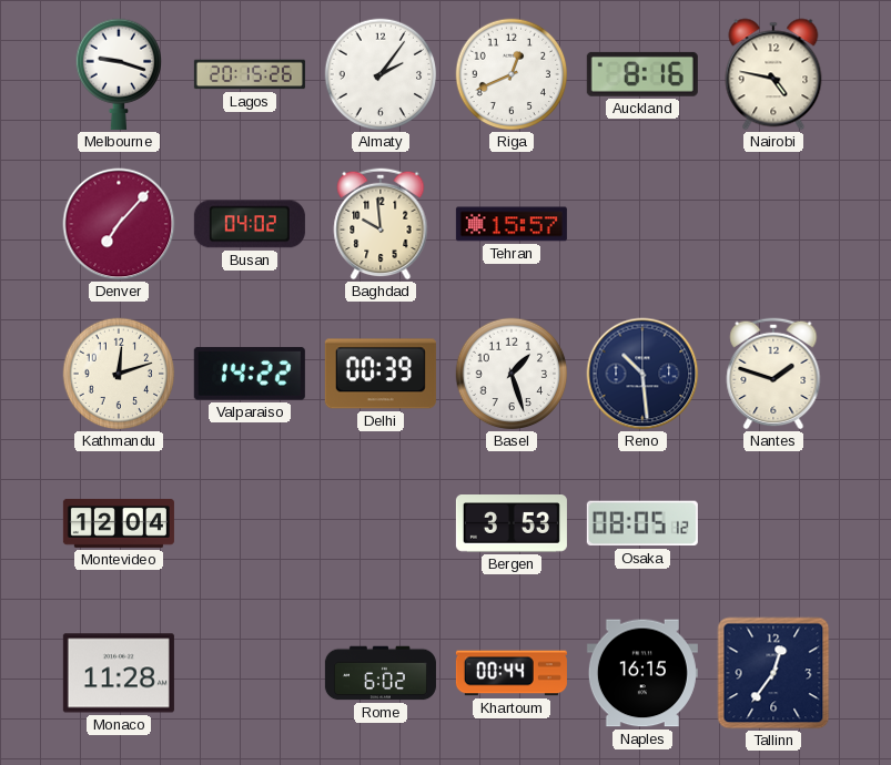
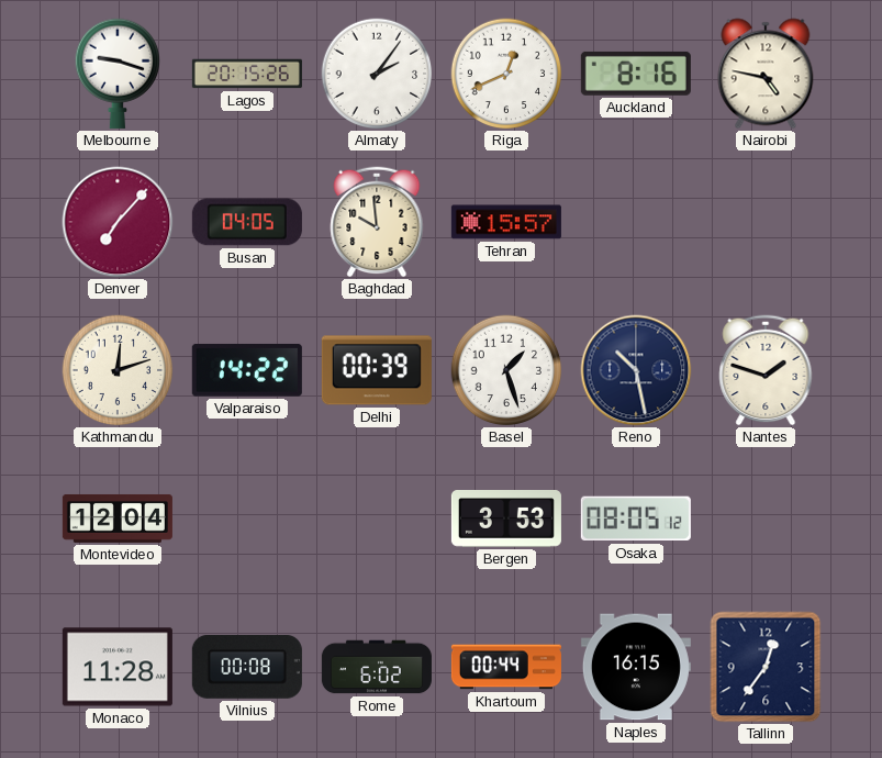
Busan: 04:02 -> 04:05 (247, 222)
Reno: 10:29 -> 10:28 (636, 370)
Vilnius: none -> 00:08 (247, 667)
